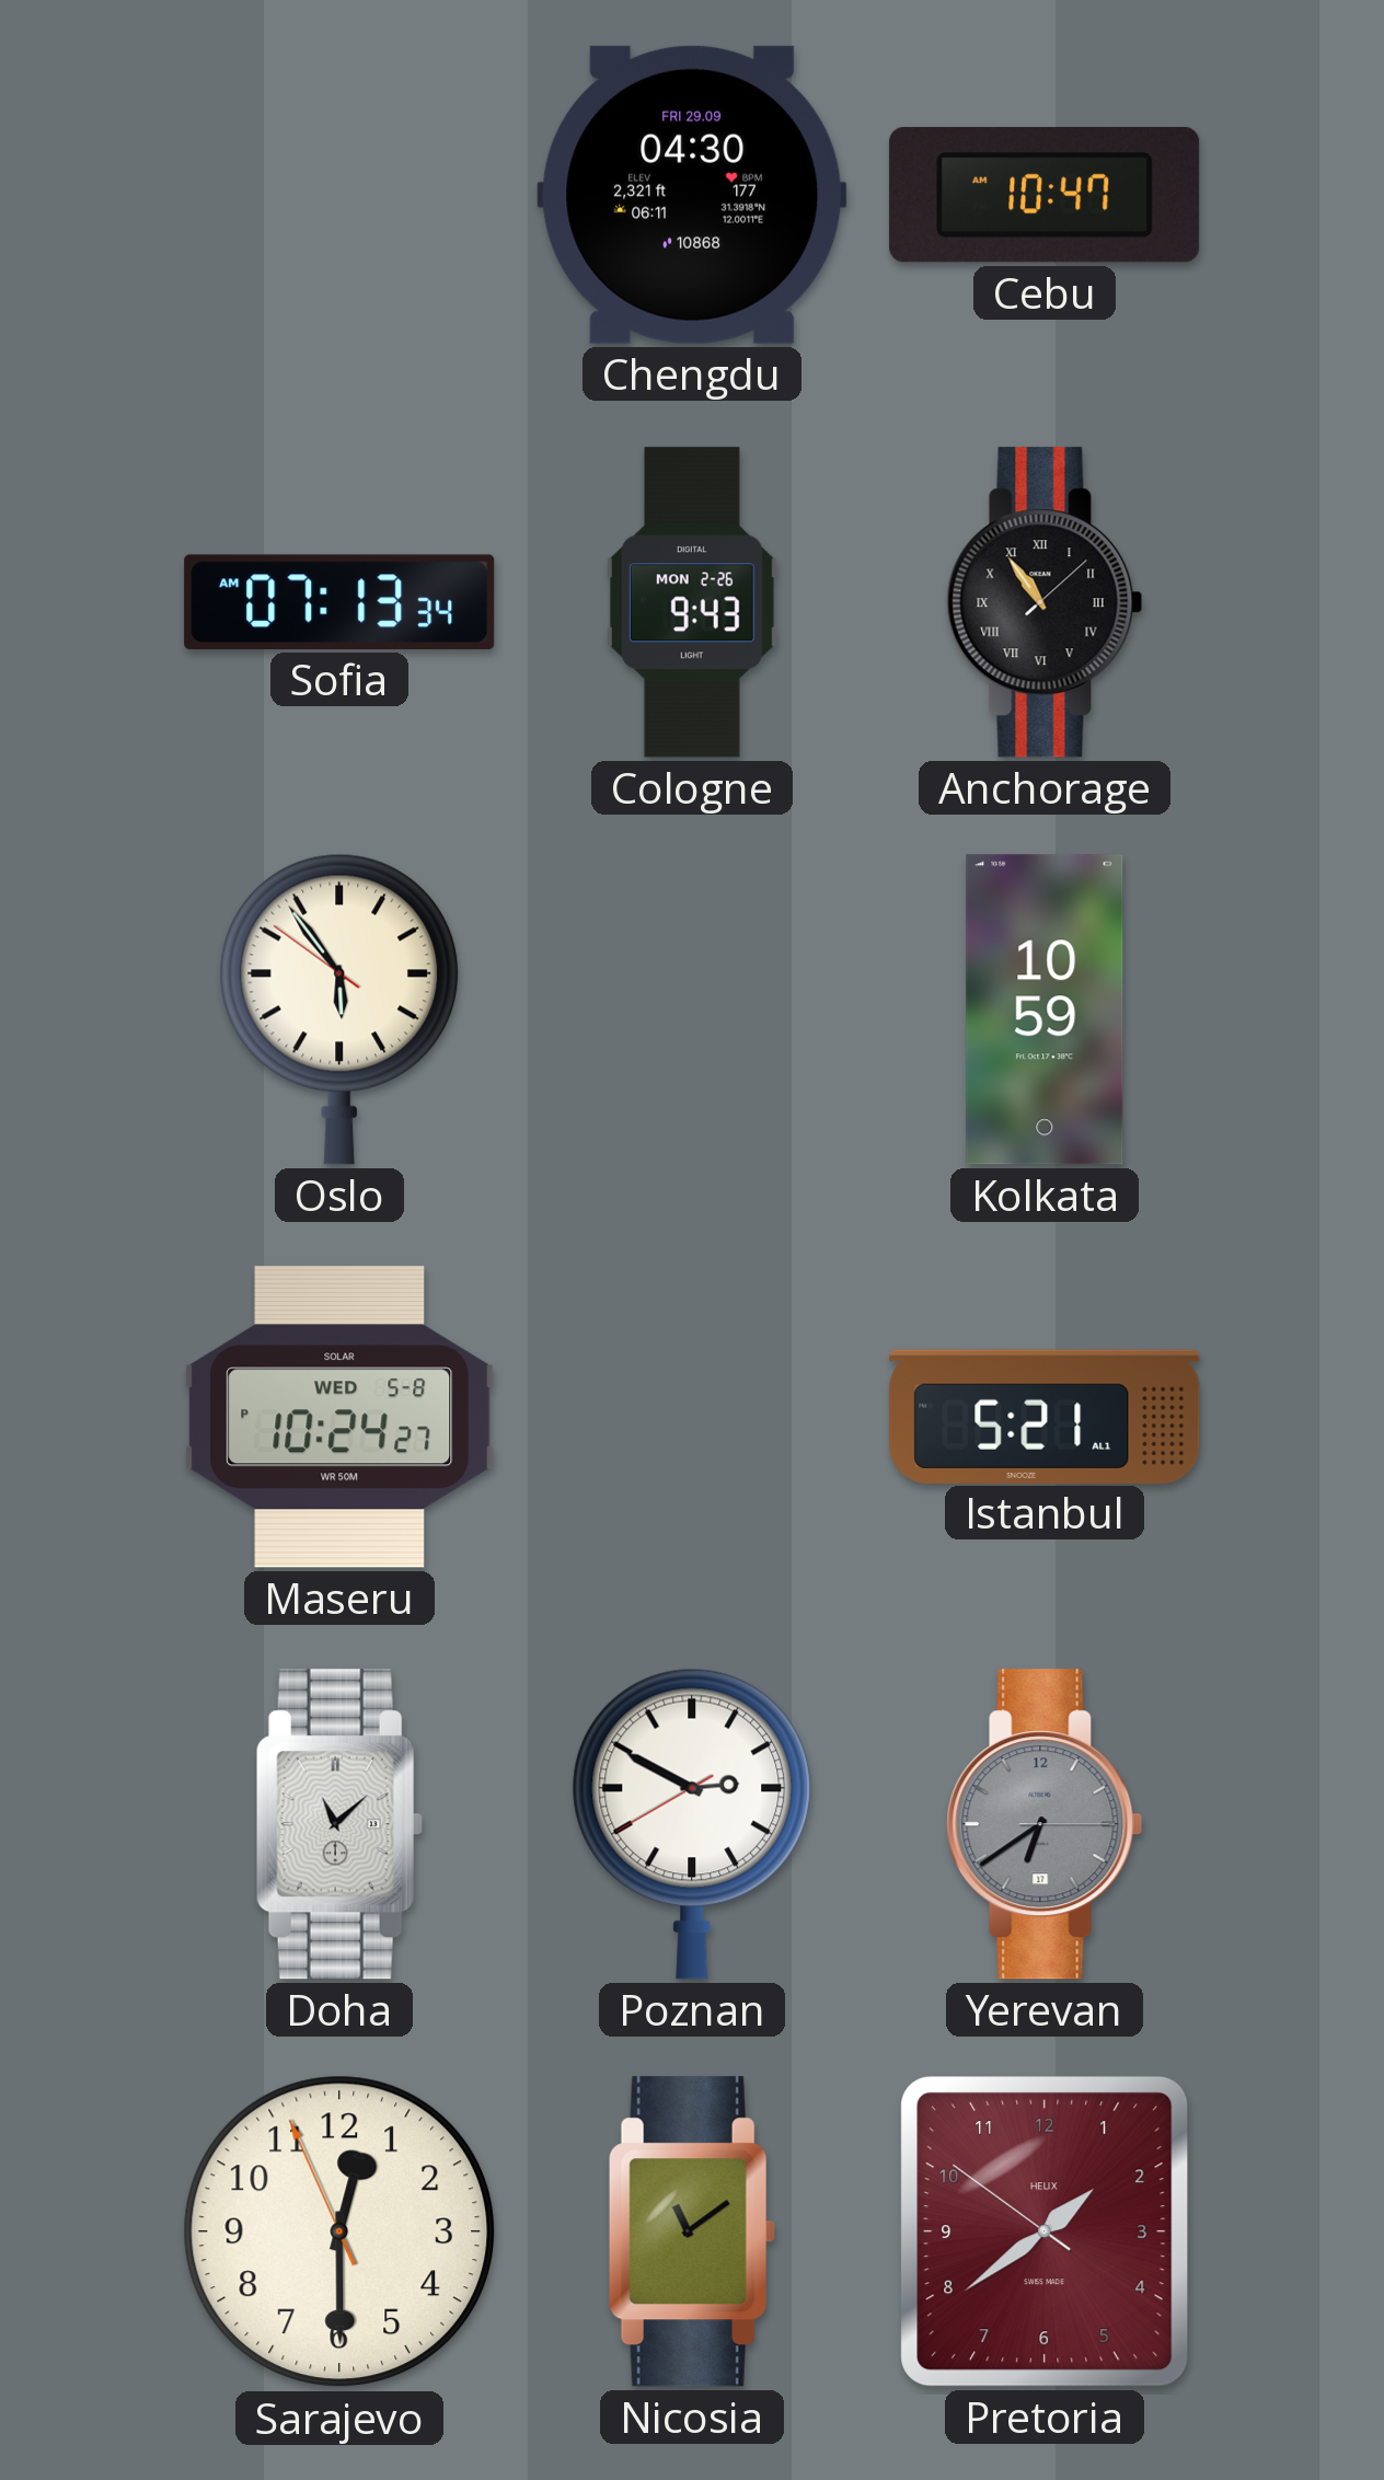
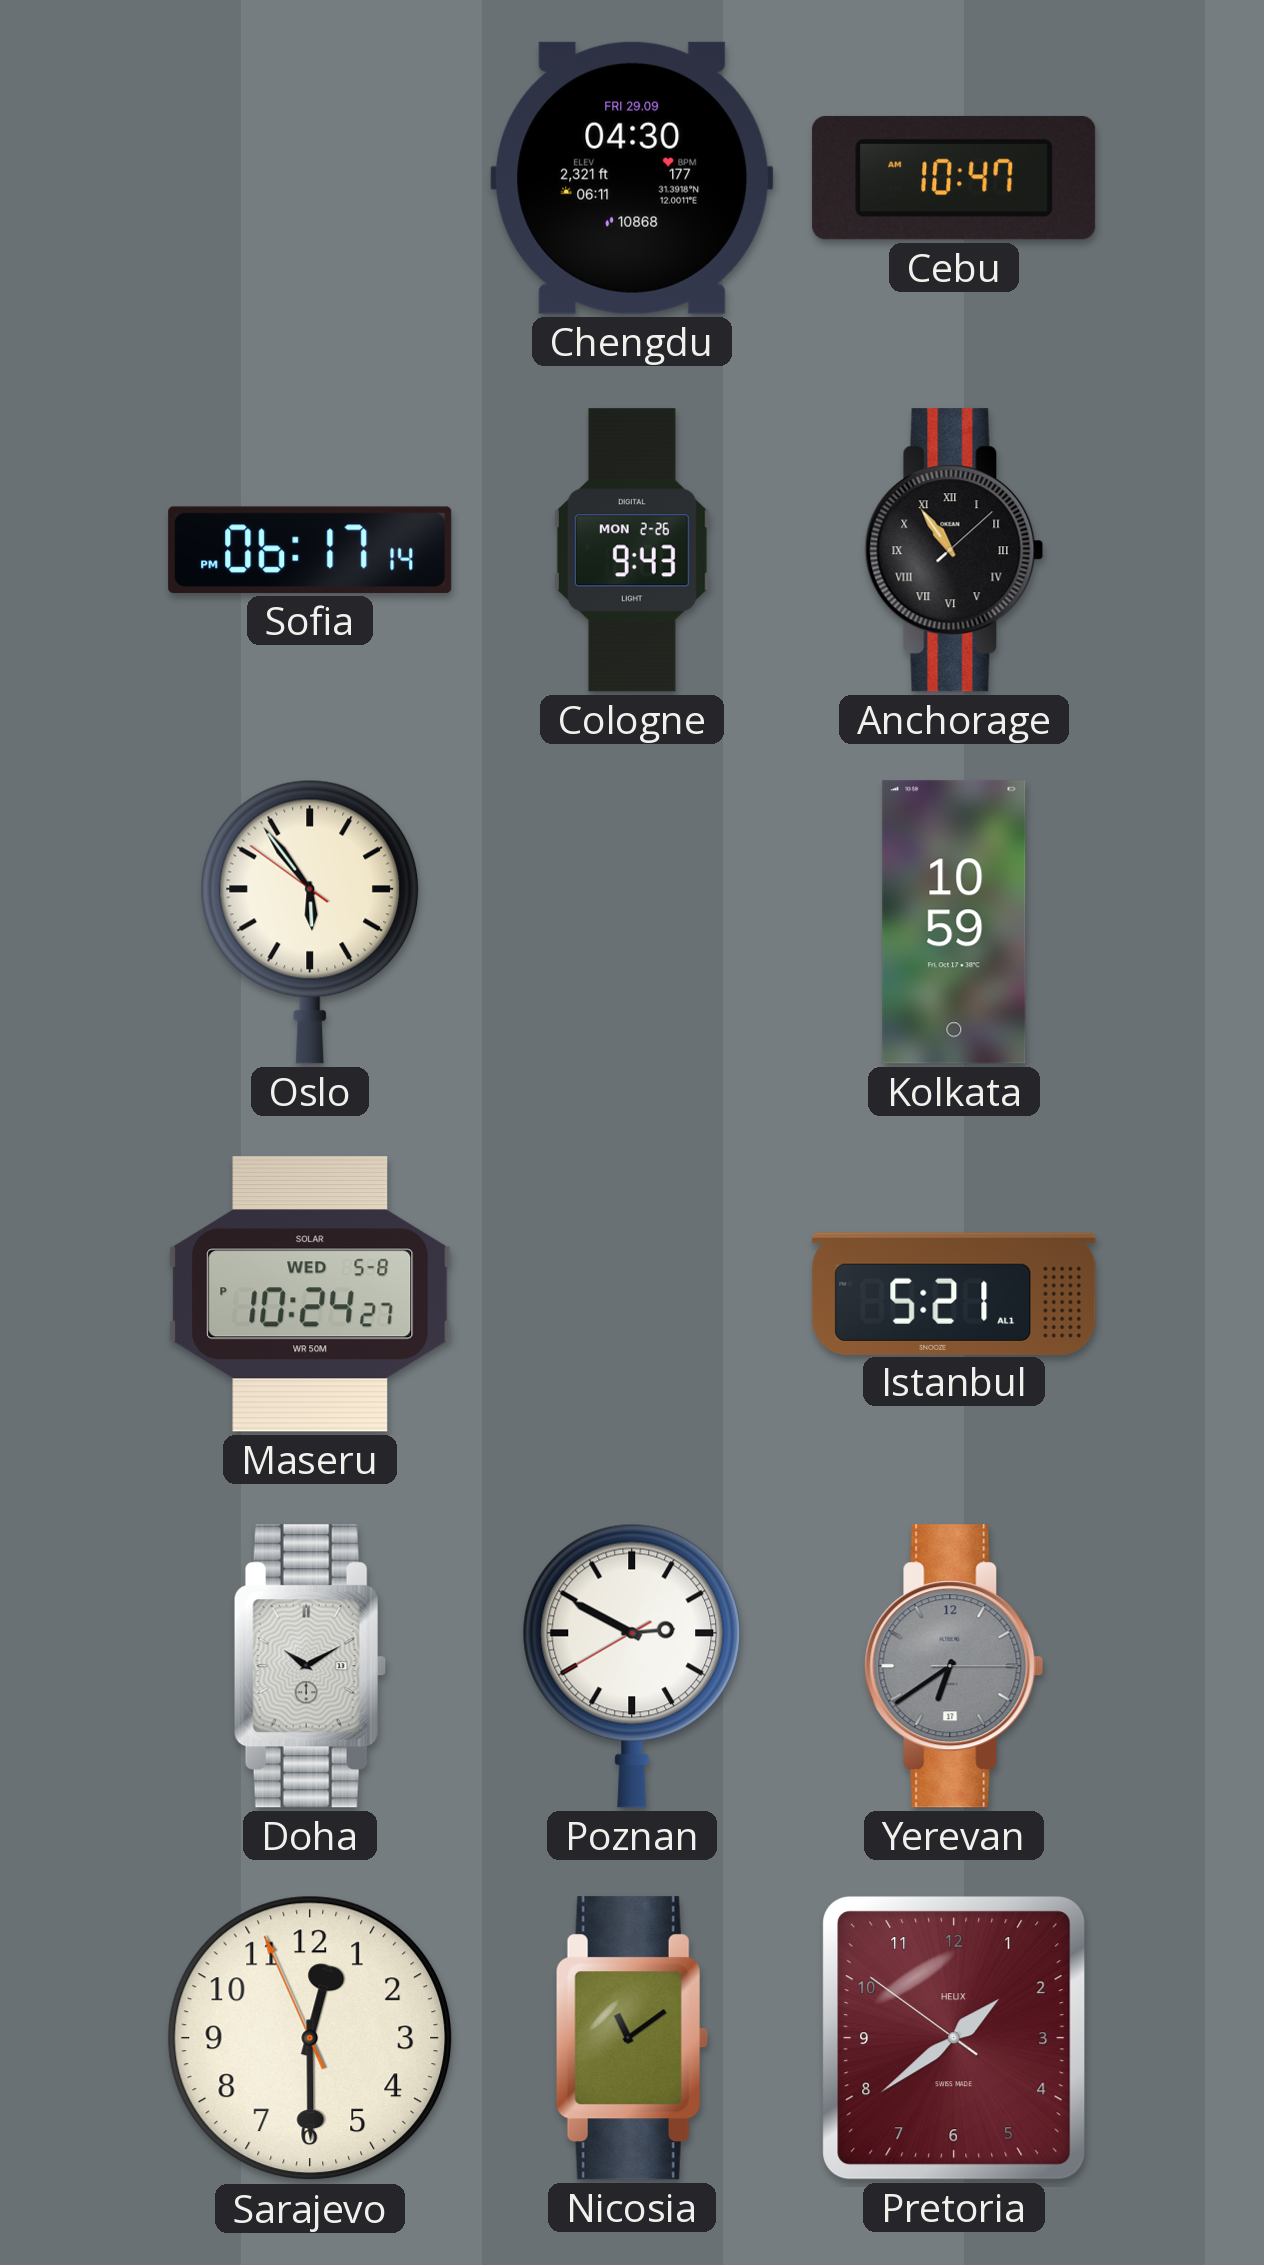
Sofia: 07:13 -> 06:17 (310, 550)
Doha: 11:08 -> 10:10 (310, 1666)
